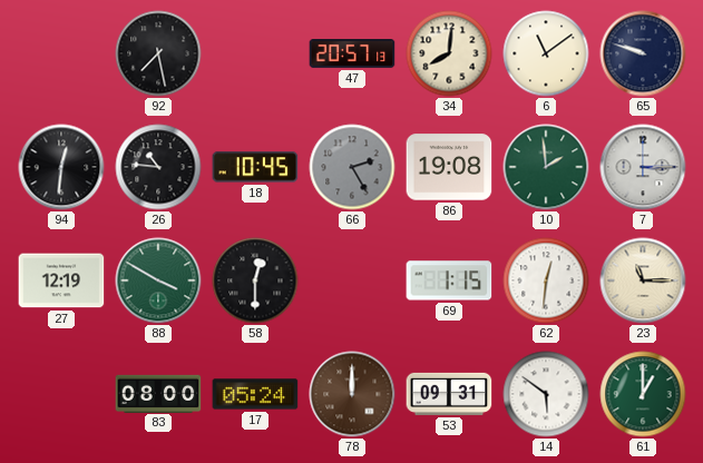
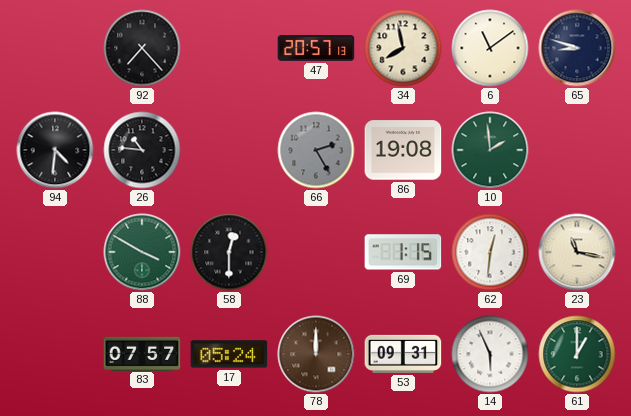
92: 7:28 -> 7:23 (142, 48)
34: 8:01 -> 7:58 (403, 48)
65: 9:48 -> 8:48 (577, 48)
94: 12:31 -> 4:31 (55, 150)
18: 10:45 -> none (255, 167)
7: 3:15 -> none (643, 167)
27: 12:19 -> none (61, 280)
23: 11:15 -> 11:17 (577, 252)
83: 08:00 -> 07:57 (142, 353)
14: 5:51 -> 5:56 (490, 354)
